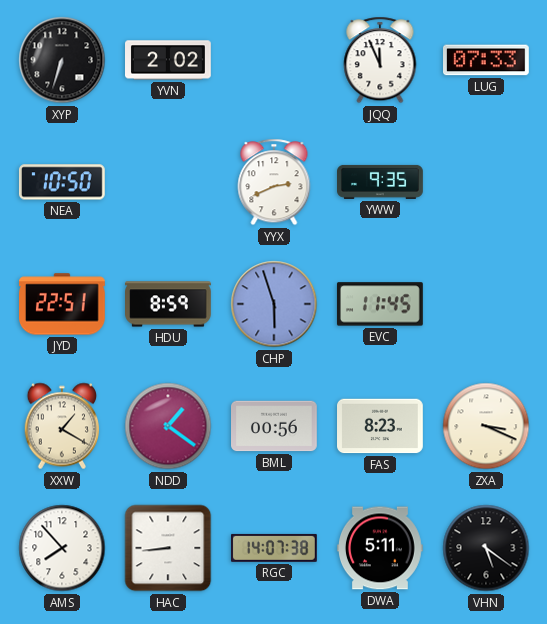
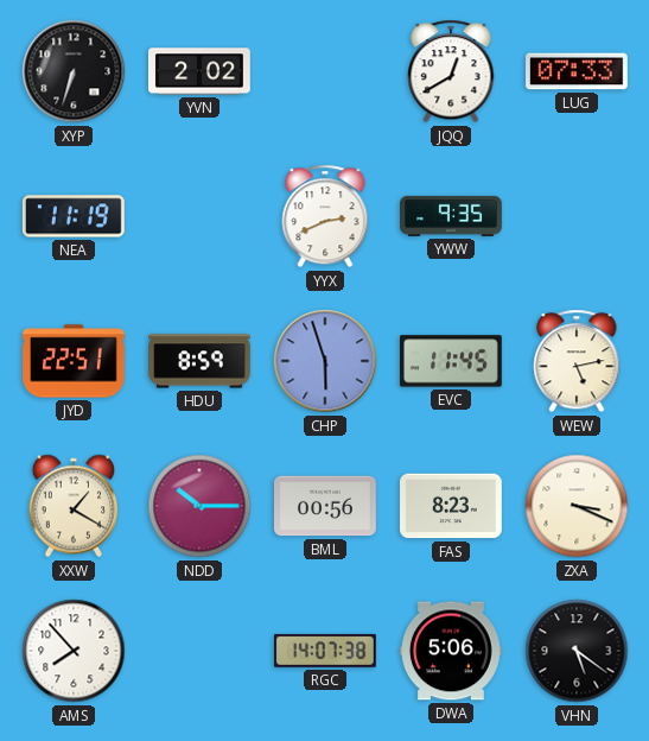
JQQ: 11:56 -> 12:40 (451, 71)
NEA: 10:50 -> 11:19 (74, 216)
WEW: none -> 5:13 (577, 361)
NDD: 1:21 -> 10:15 (199, 506)
HAC: 8:44 -> none (168, 548)
DWA: 5:11 -> 5:06 (452, 651)
